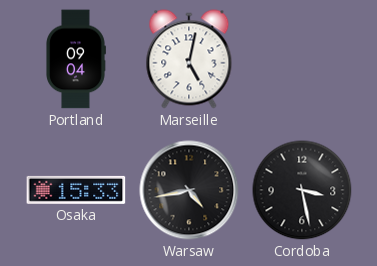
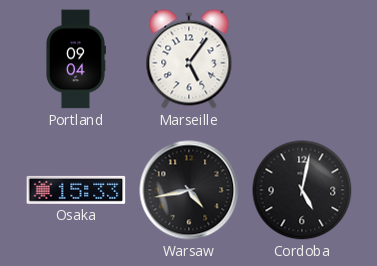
Marseille: 5:02 -> 5:06 (189, 59)
Cordoba: 3:28 -> 5:02 (302, 190)
